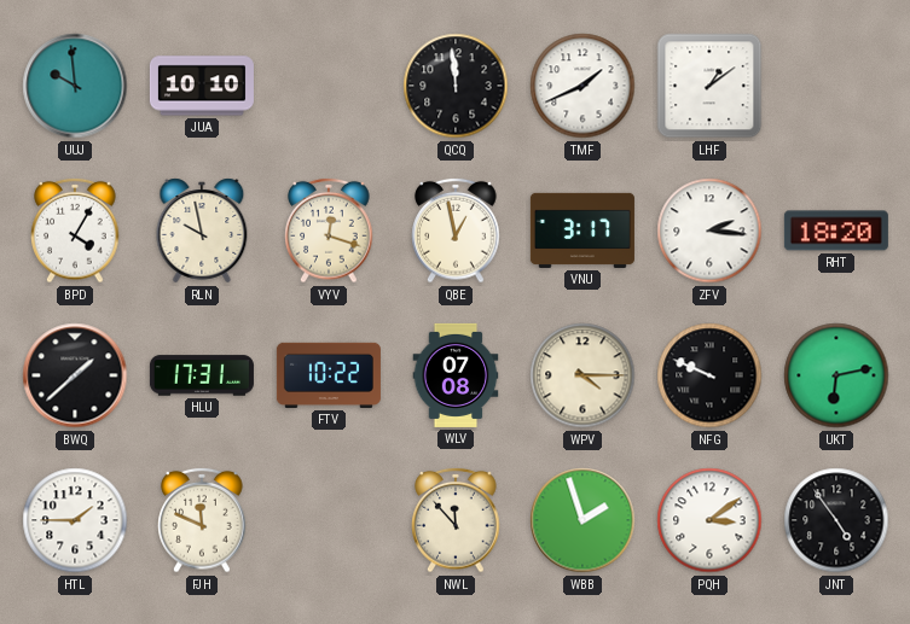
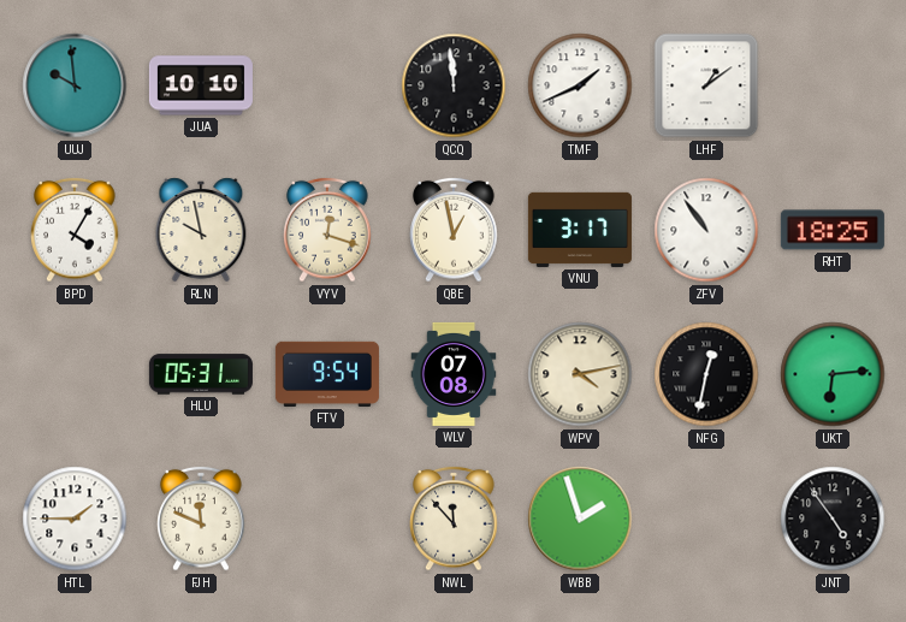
ZFV: 2:16 -> 10:54 (706, 230)
RHT: 18:20 -> 18:25 (833, 230)
BWQ: 1:38 -> none (75, 375)
HLU: 17:31 -> 05:31 (201, 374)
FTV: 10:22 -> 9:54 (327, 374)
WPV: 4:15 -> 4:13 (580, 374)
NFG: 9:49 -> 12:32 (706, 374)
UKT: 6:13 -> 6:14 (833, 374)
PQH: 3:09 -> none (709, 520)
